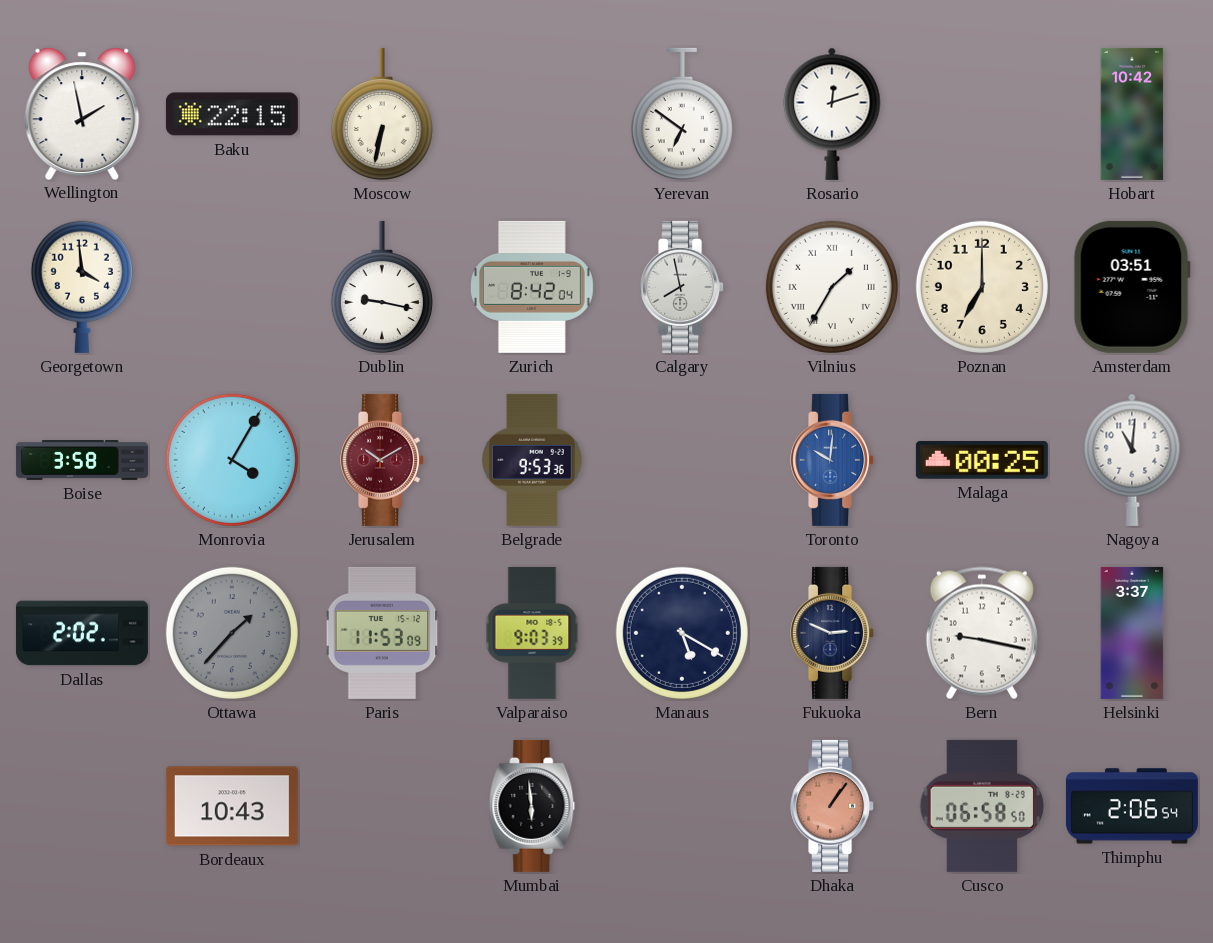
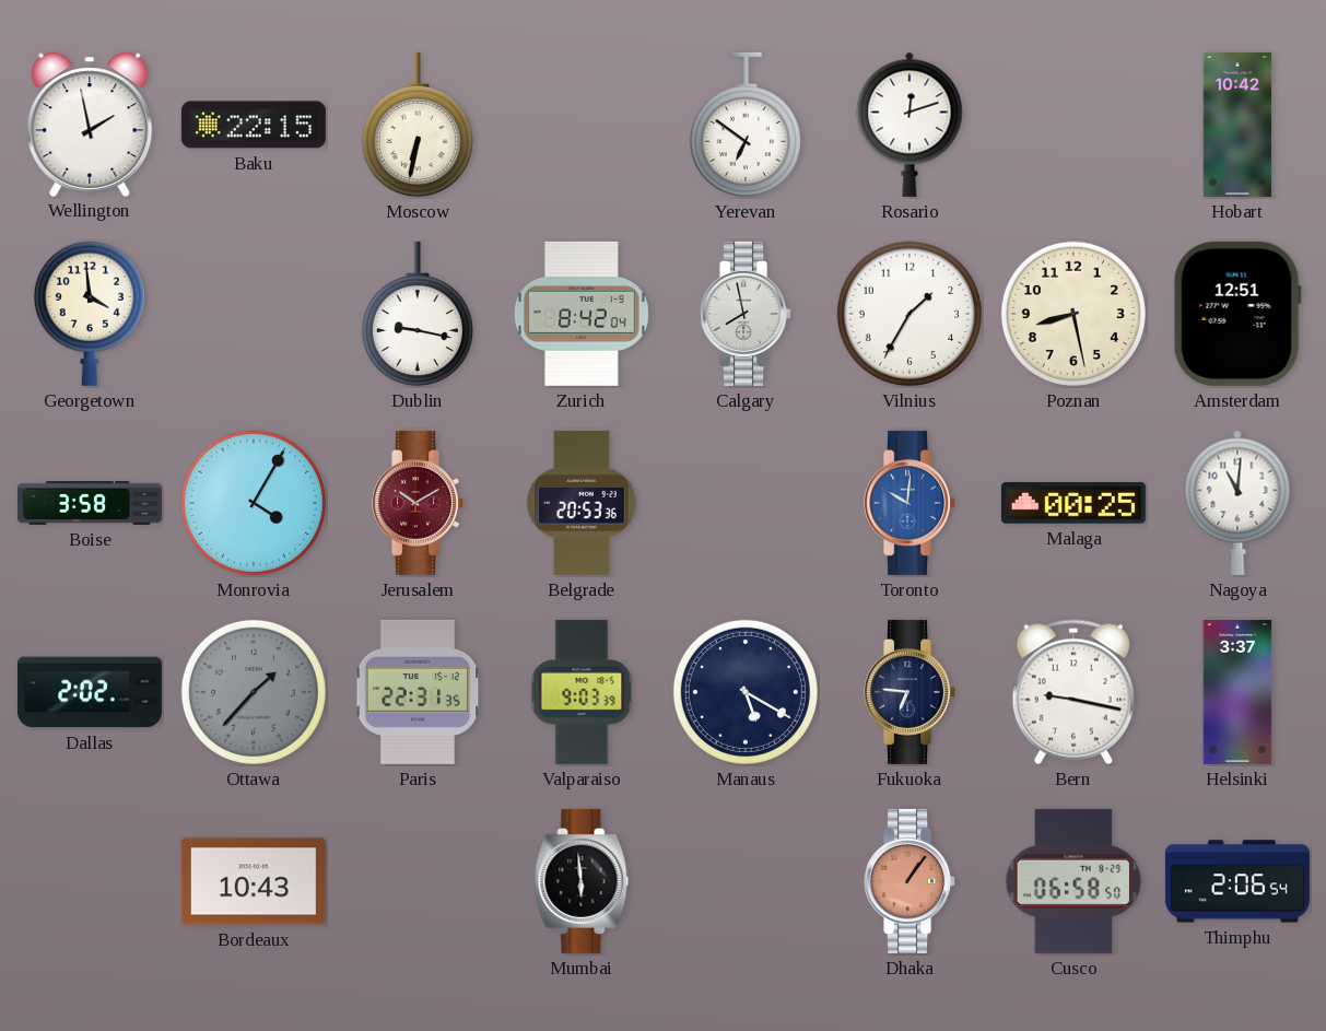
Vilnius numerals: Roman -> Arabic (910, 314)
Poznan: 7:00 -> 8:28 (1073, 314)
Amsterdam: 03:51 -> 12:51 (1237, 314)
Belgrade: 9:53 -> 20:53 (583, 503)
Paris: 11:53 -> 22:31 (418, 692)
Fukuoka: 2:49 -> 6:46 (911, 692)
